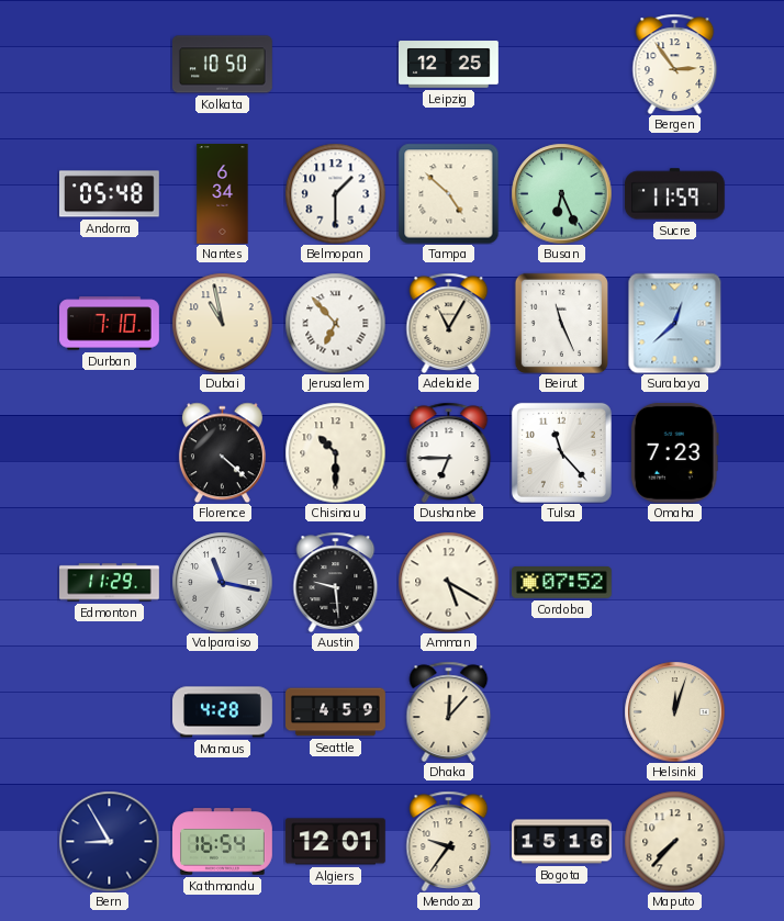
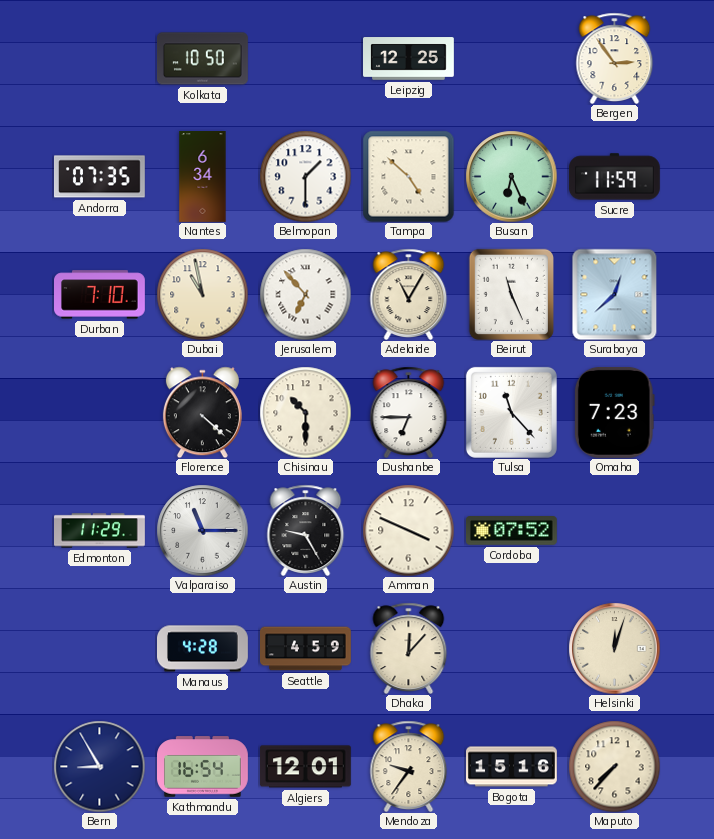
Andorra: 05:48 -> 07:35 (99, 177)
Valparaiso: 11:17 -> 11:15 (202, 530)
Austin: 9:29 -> 9:25 (306, 530)
Amman: 5:20 -> 3:49 (408, 530)
